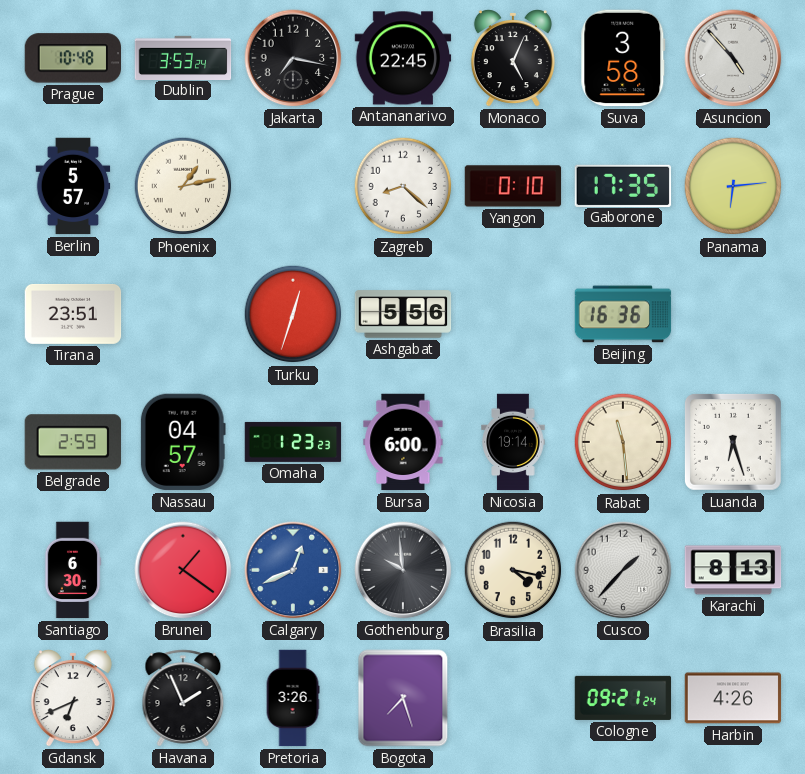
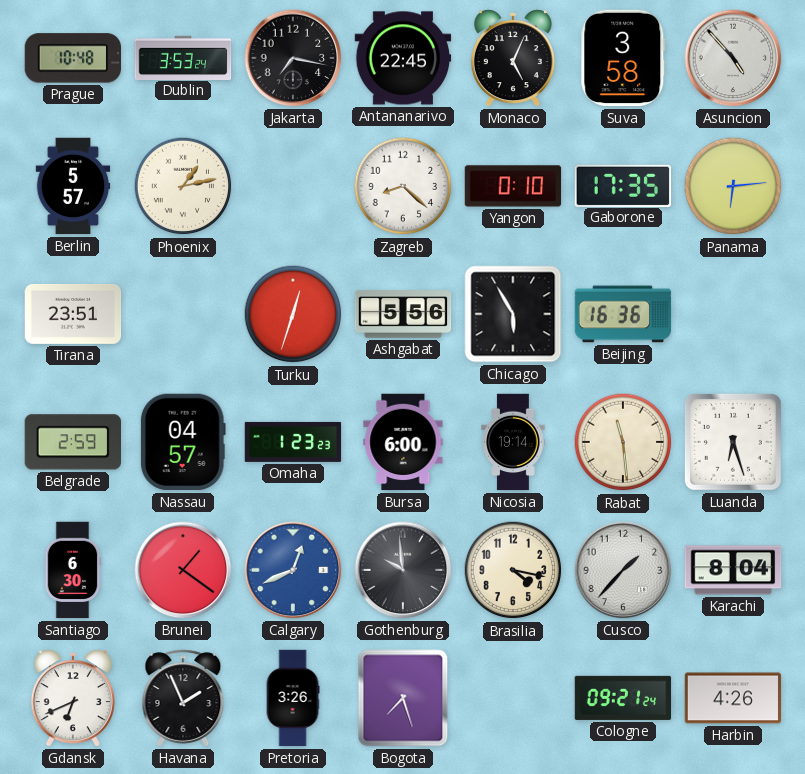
Chicago: none -> 5:55 (513, 314)
Karachi: 8:13 -> 8:04 (733, 570)
